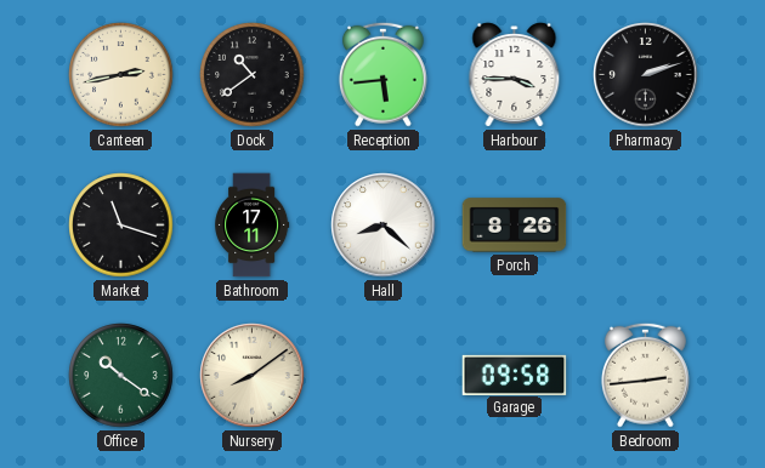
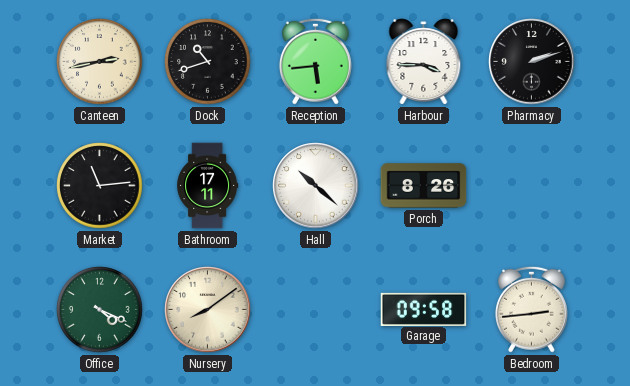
Dock: 10:39 -> 10:42 (208, 62)
Market: 11:18 -> 11:14 (100, 186)
Hall: 8:22 -> 10:22 (316, 186)
Office: 10:21 -> 4:19 (100, 310)
